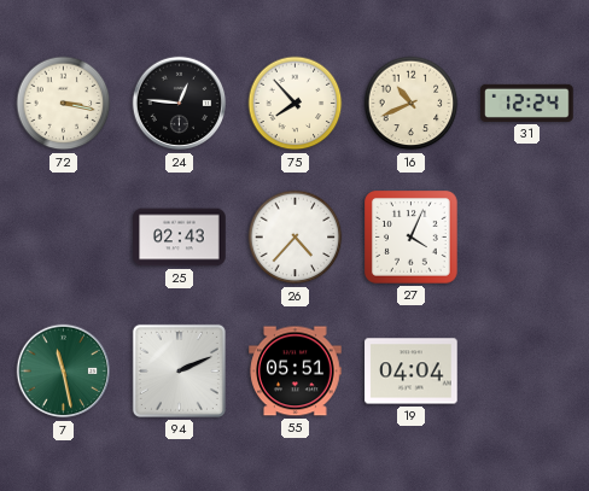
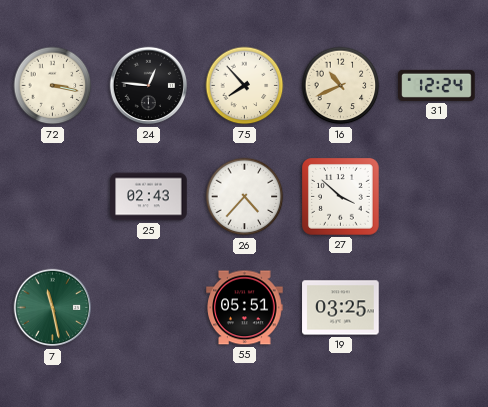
27: 4:04 -> 3:52 (341, 197)
94: 2:11 -> none (179, 370)
19: 04:04 -> 03:25 (341, 308)
